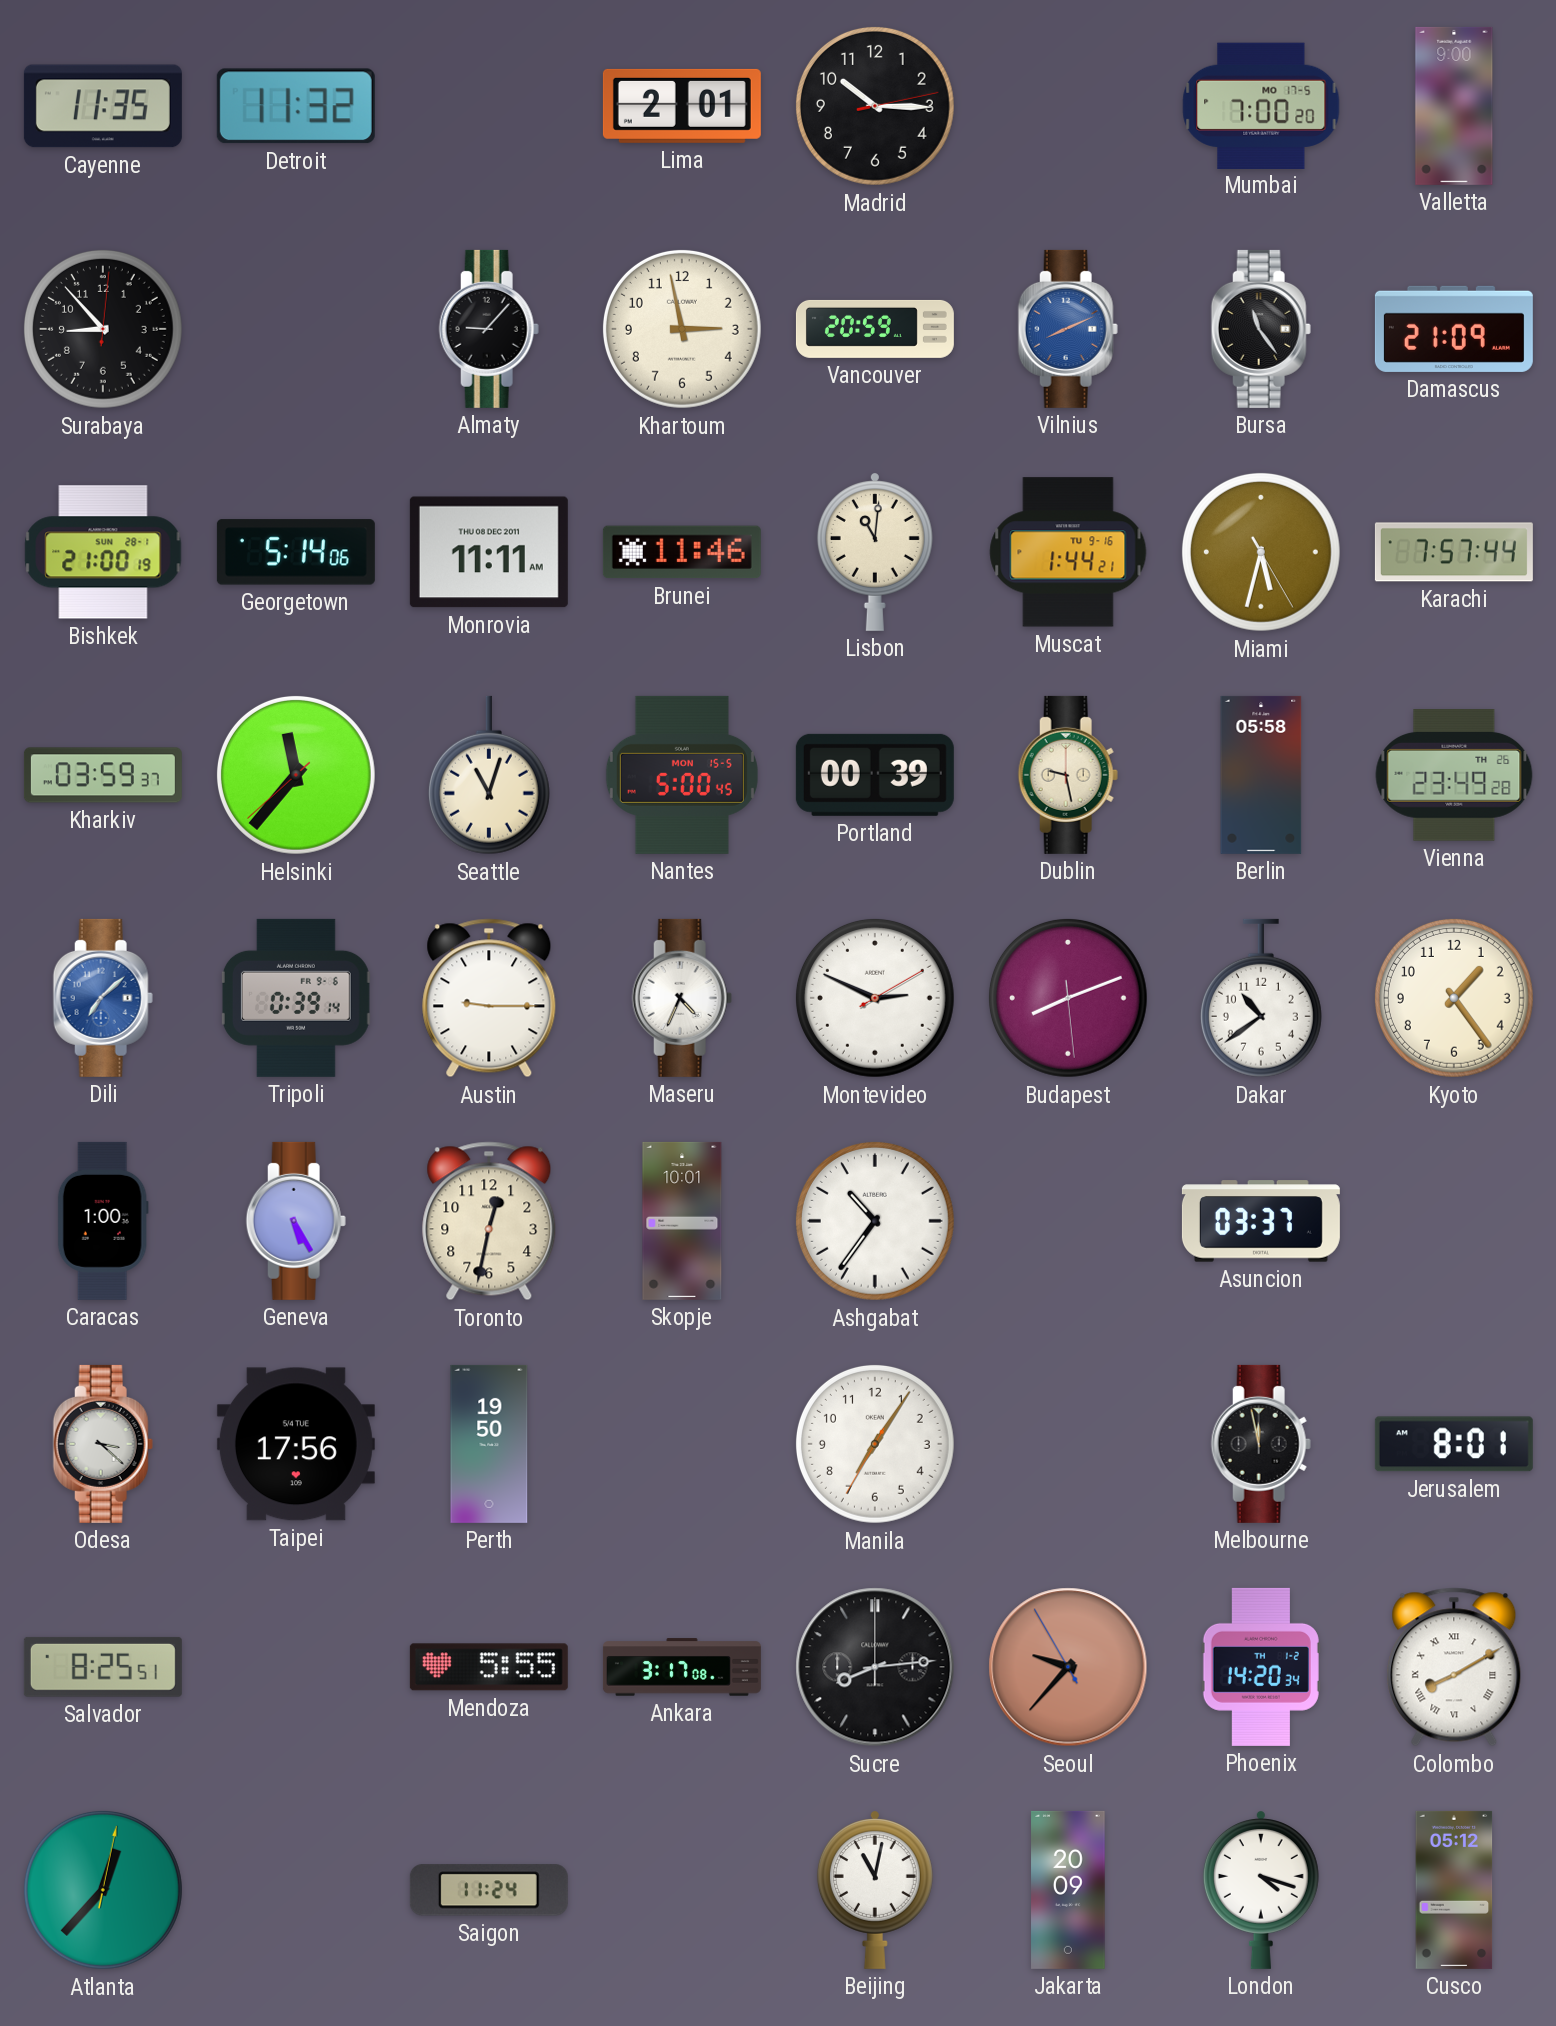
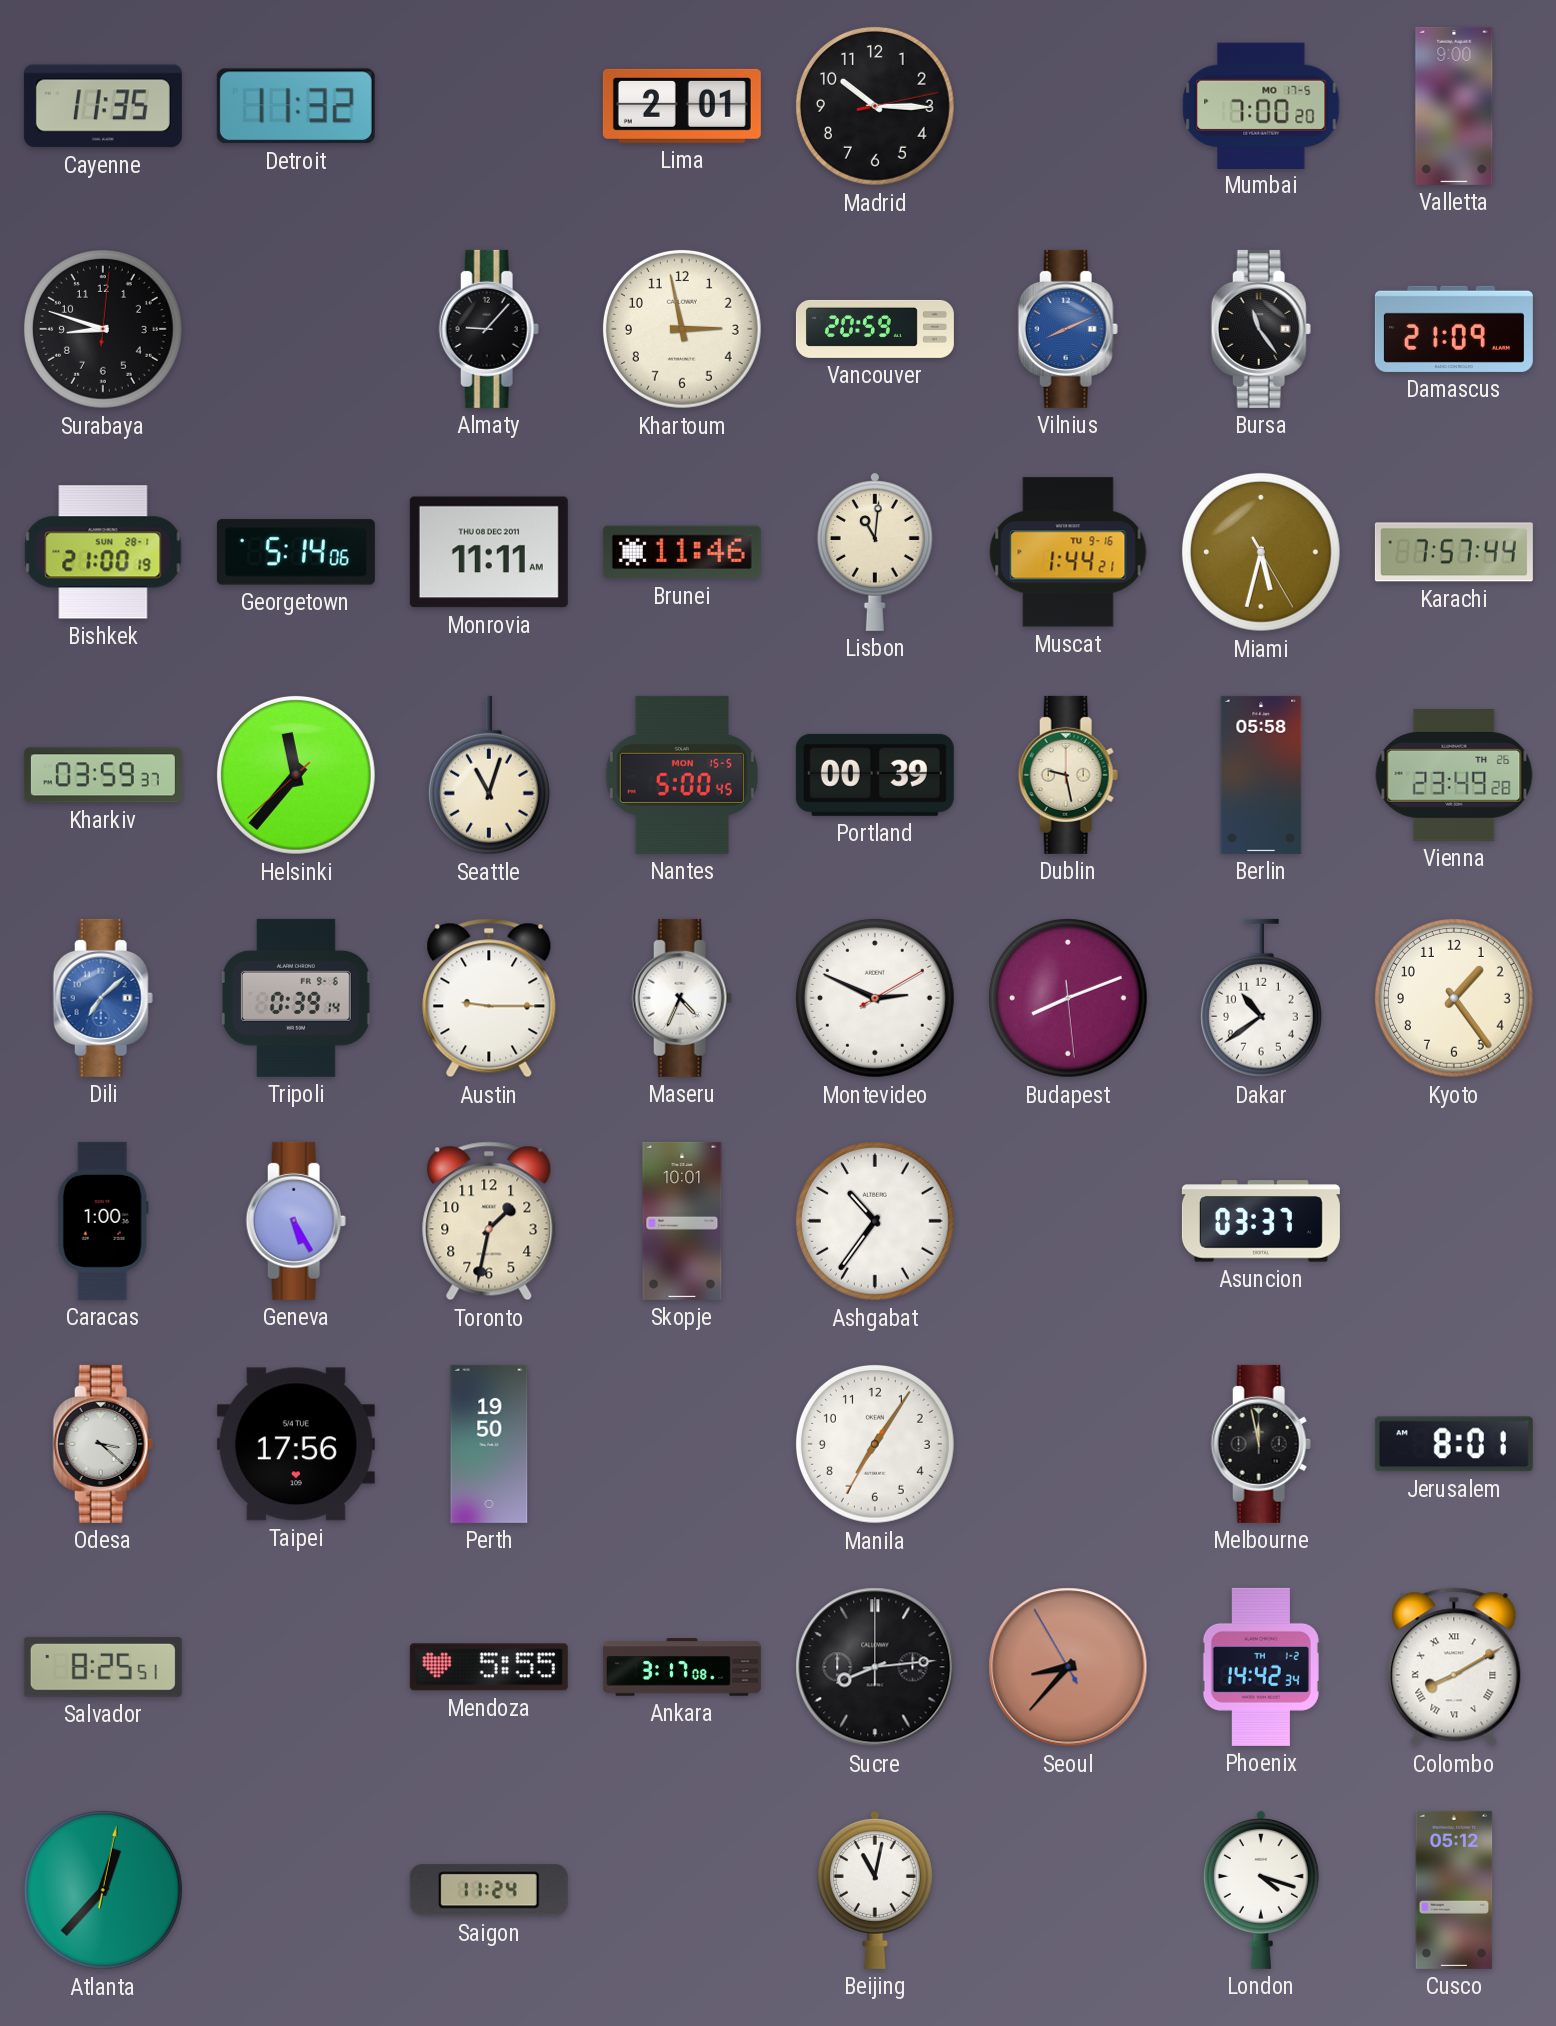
Surabaya: 8:53 -> 8:48 (103, 329)
Toronto: 12:32 -> 1:32 (489, 1221)
Seoul: 9:36 -> 8:36 (1068, 1667)
Phoenix: 14:20 -> 14:42 (1261, 1667)
Jakarta: 20:09 -> none (1068, 1890)
